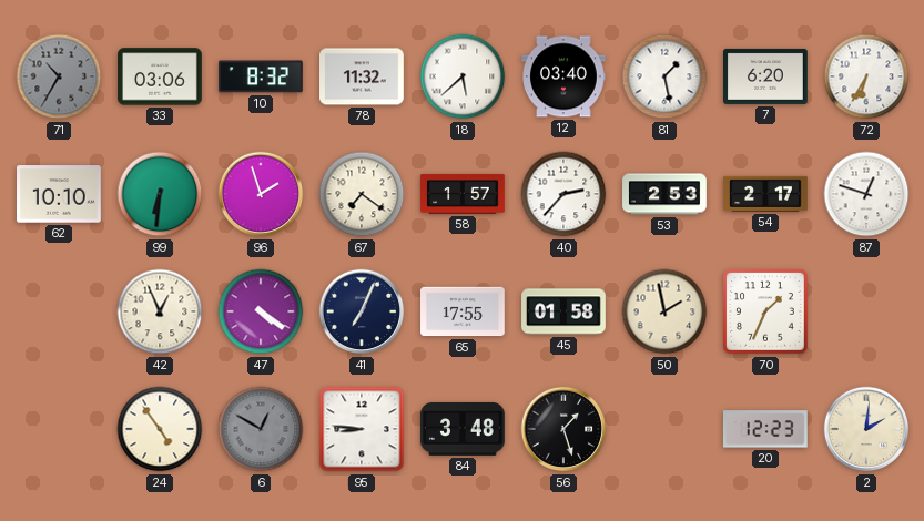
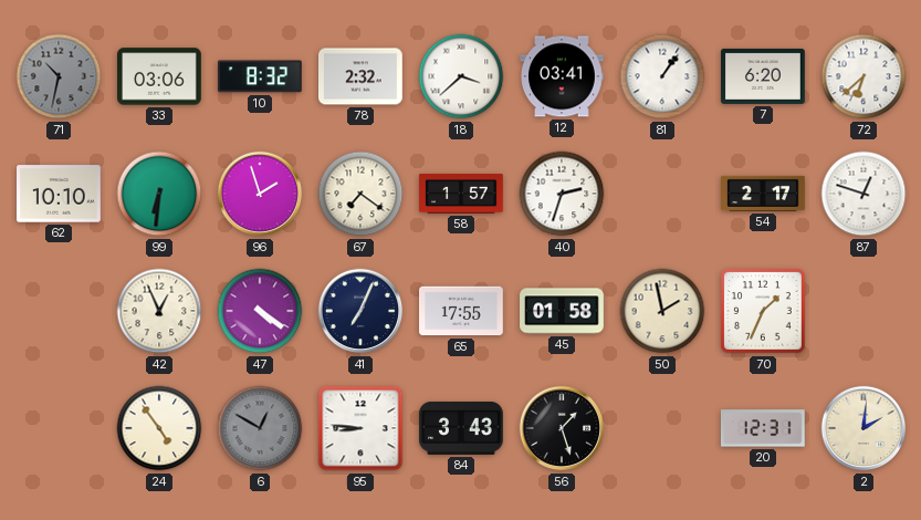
71: 10:35 -> 10:32 (59, 76)
78: 11:32 -> 2:32 (362, 76)
18: 5:38 -> 3:38 (461, 76)
12: 03:40 -> 03:41 (563, 76)
81: 1:28 -> 1:06 (662, 76)
72: 6:35 -> 6:38 (864, 76)
40: 2:37 -> 2:33 (562, 194)
53: 2:53 -> none (664, 194)
84: 3:48 -> 3:43 (462, 428)
20: 12:23 -> 12:31 (763, 428)
